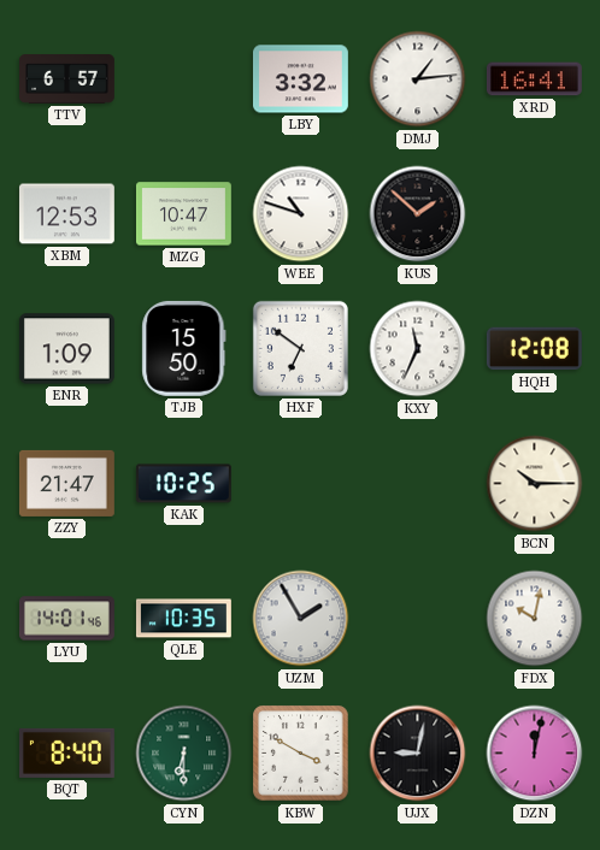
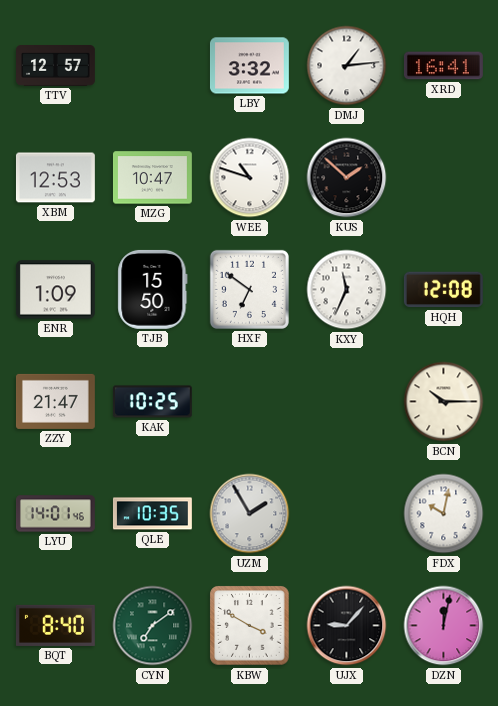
TTV: 6:57 -> 12:57 (56, 66)
CYN: 6:30 -> 7:09 (153, 626)
UJX: 9:02 -> 9:07 (347, 626)
